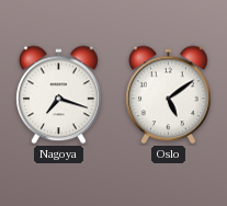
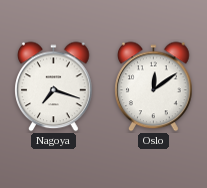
Oslo: 5:09 -> 12:09 (154, 87)
